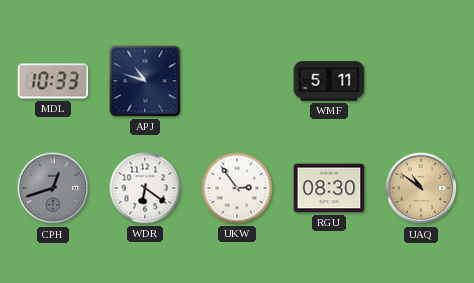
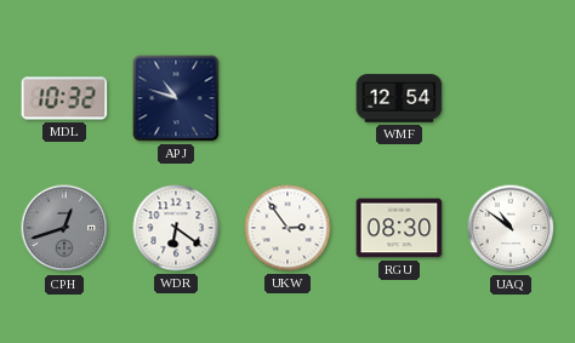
MDL: 10:33 -> 10:32 (64, 98)
WMF: 5:11 -> 12:54 (399, 98)
UAQ dial: champagne -> white (511, 228)
